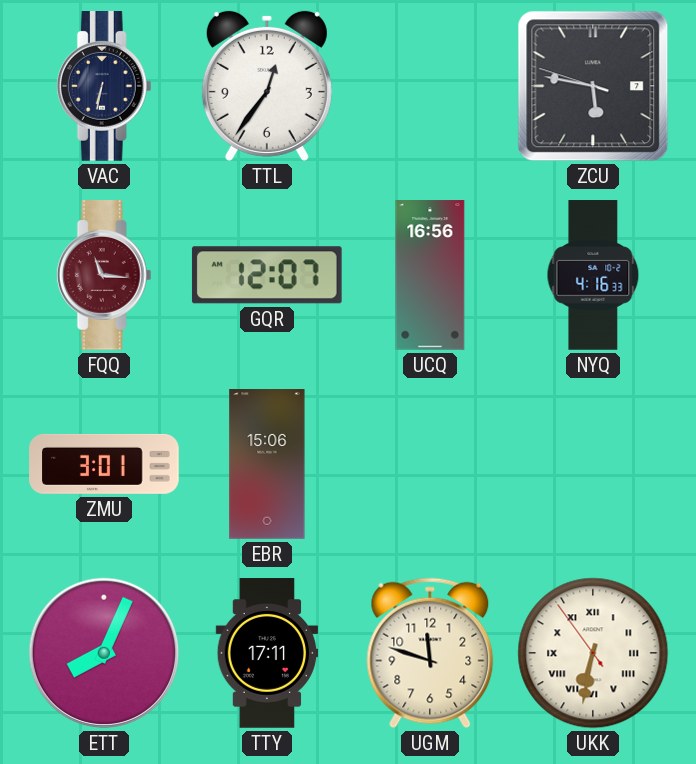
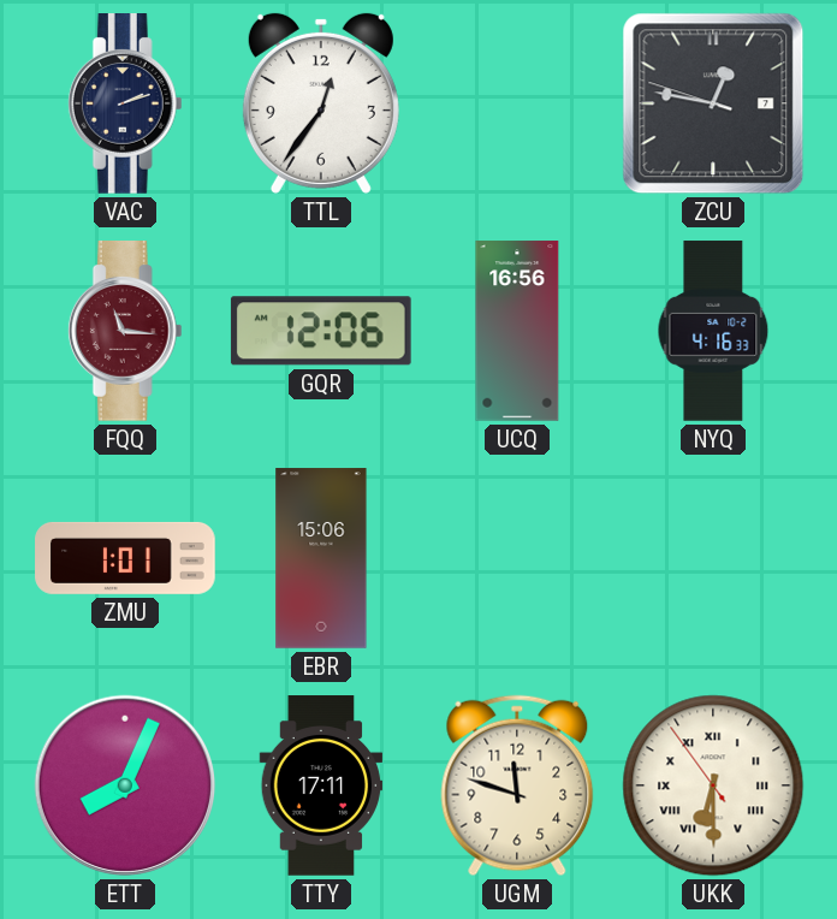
VAC: 6:32 -> 2:12 (125, 105)
ZCU: 5:46 -> 12:46 (713, 103)
GQR: 12:07 -> 12:06 (321, 331)
ZMU: 3:01 -> 1:01 (125, 558)
UKK: 6:31 -> 6:29 (713, 785)
